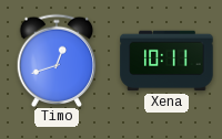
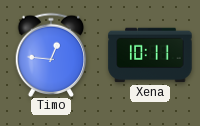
Timo: 12:42 -> 12:46 (51, 54)
